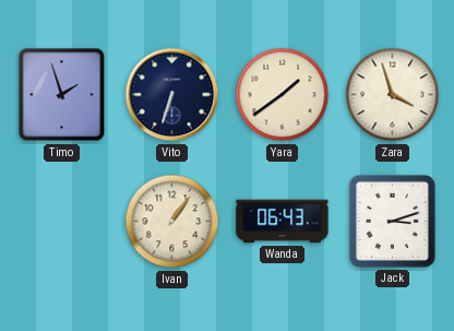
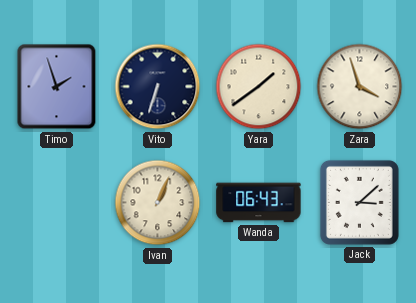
Ivan: 1:06 -> 1:04 (158, 203)
Jack: 3:12 -> 3:08 (359, 202)
